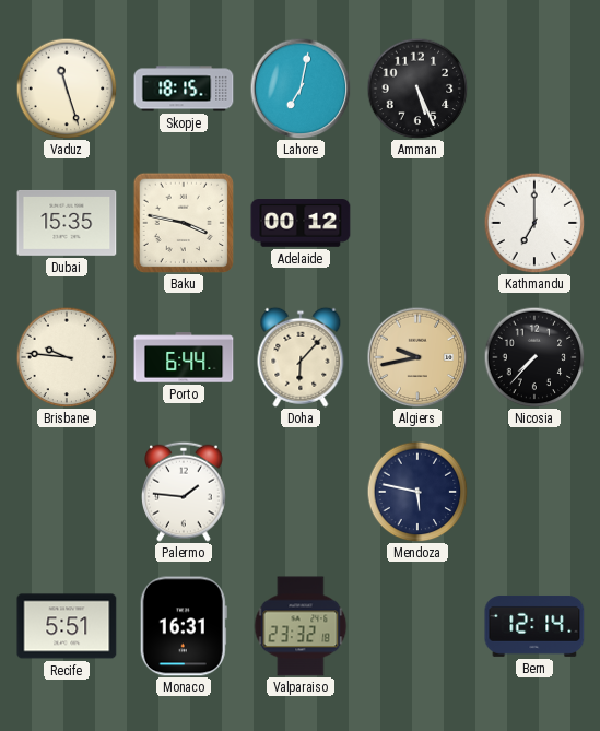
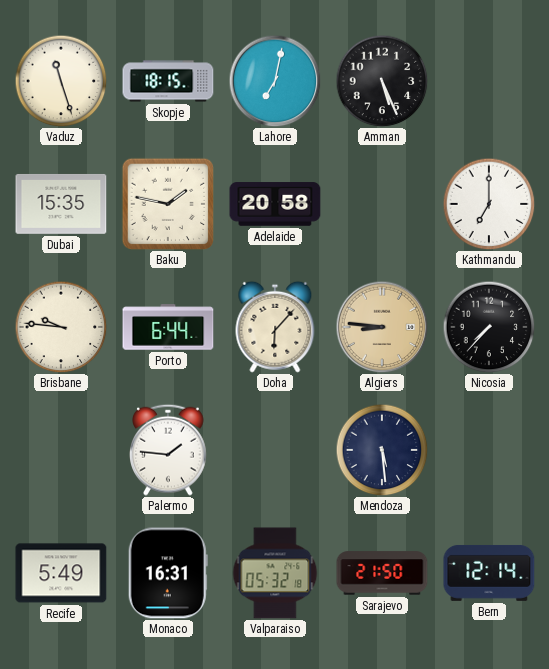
Baku: 3:47 -> 1:47 (168, 204)
Adelaide: 00:12 -> 20:58 (275, 204)
Algiers: 9:43 -> 8:46 (382, 327)
Mendoza: 5:47 -> 5:29 (382, 450)
Recife: 5:51 -> 5:49 (61, 573)
Valparaiso: 23:32 -> 05:32 (275, 573)
Sarajevo: none -> 21:50 (382, 573)
